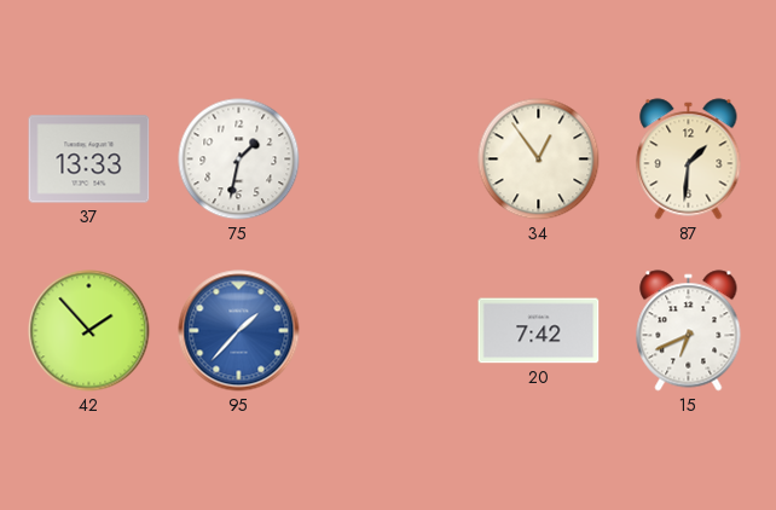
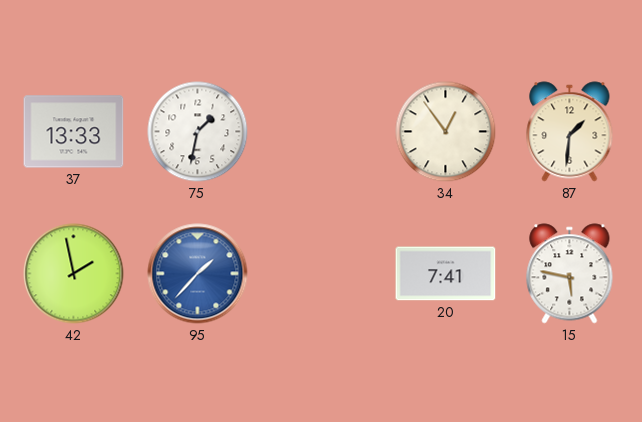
42: 1:53 -> 1:58 (74, 274)
20: 7:42 -> 7:41 (446, 274)
15: 6:41 -> 5:47 (570, 274)
